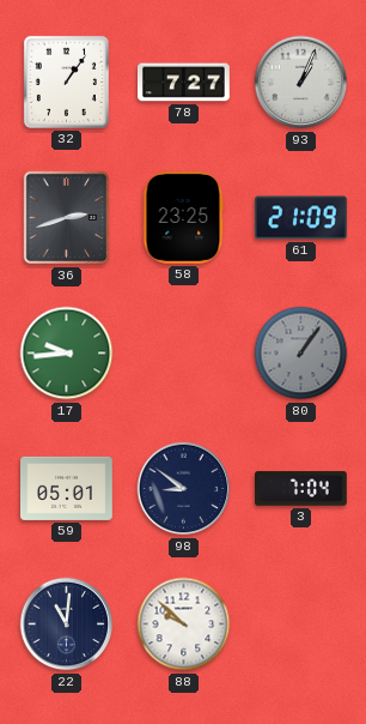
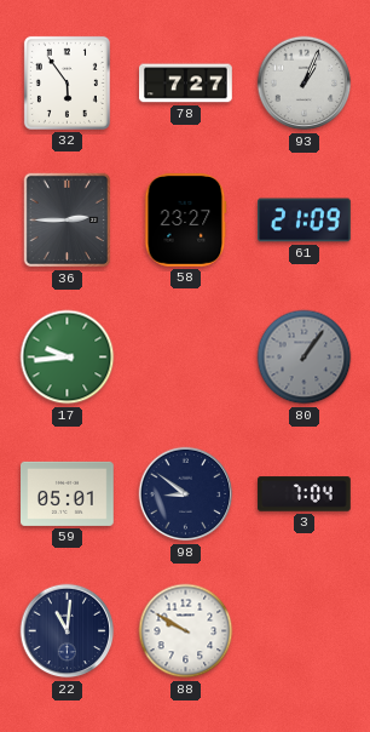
32: 1:06 -> 5:54 (67, 82)
36: 2:42 -> 2:45 (68, 221)
58: 23:25 -> 23:27 (186, 221)
88: 9:52 -> 9:50 (186, 631)
